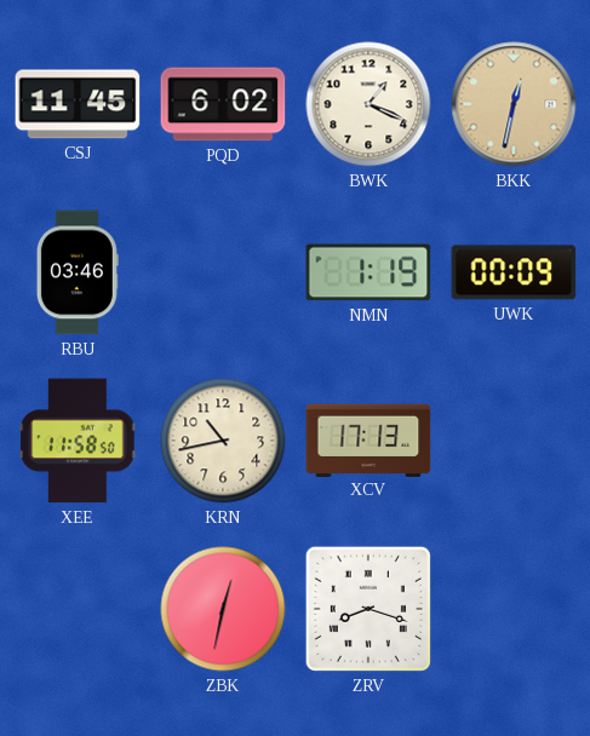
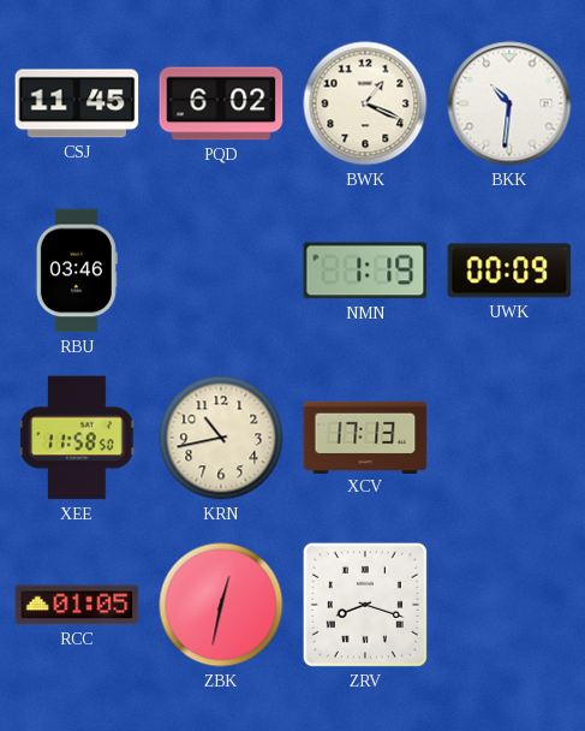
BKK: 12:32 -> 10:31 (509, 103)
BKK dial: champagne -> white (509, 103)
RCC: none -> 01:05 (77, 605)
